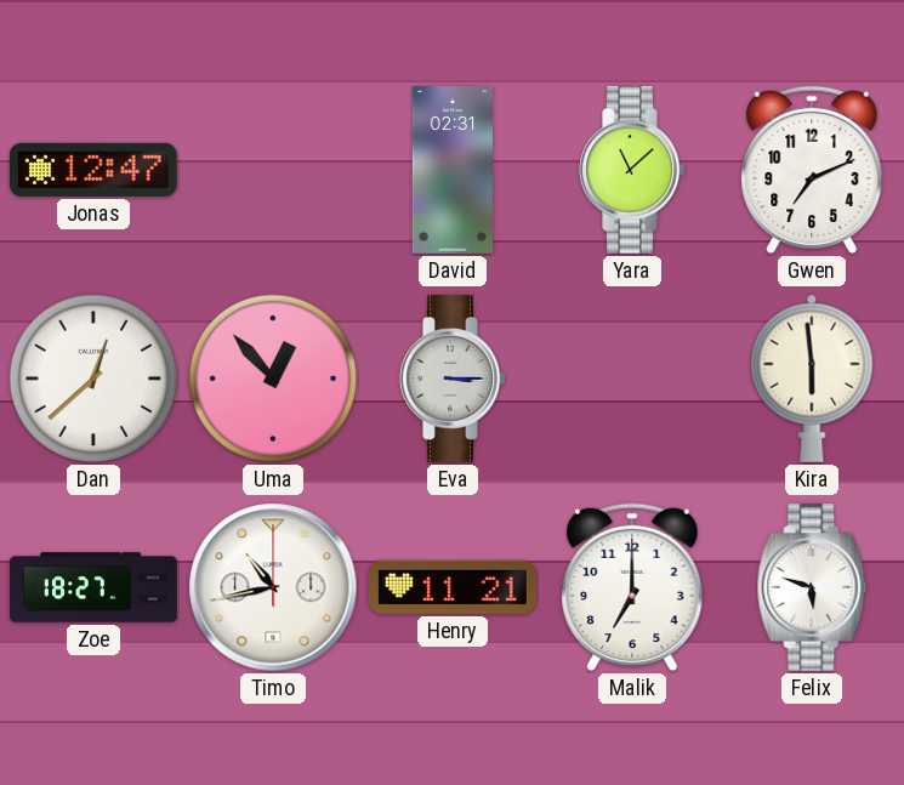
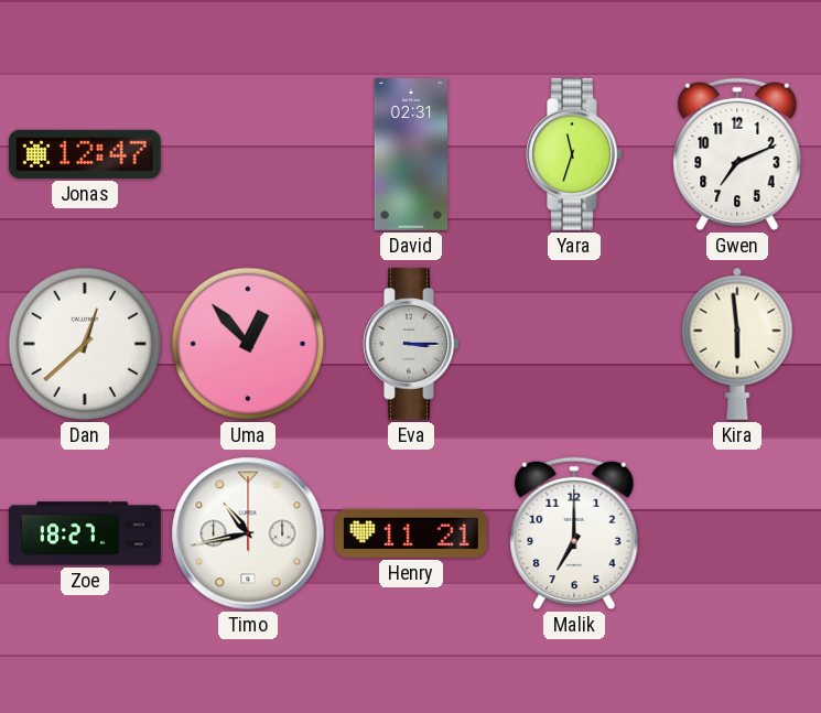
Yara: 11:08 -> 11:33 (574, 154)
Felix: 5:48 -> none (812, 587)
